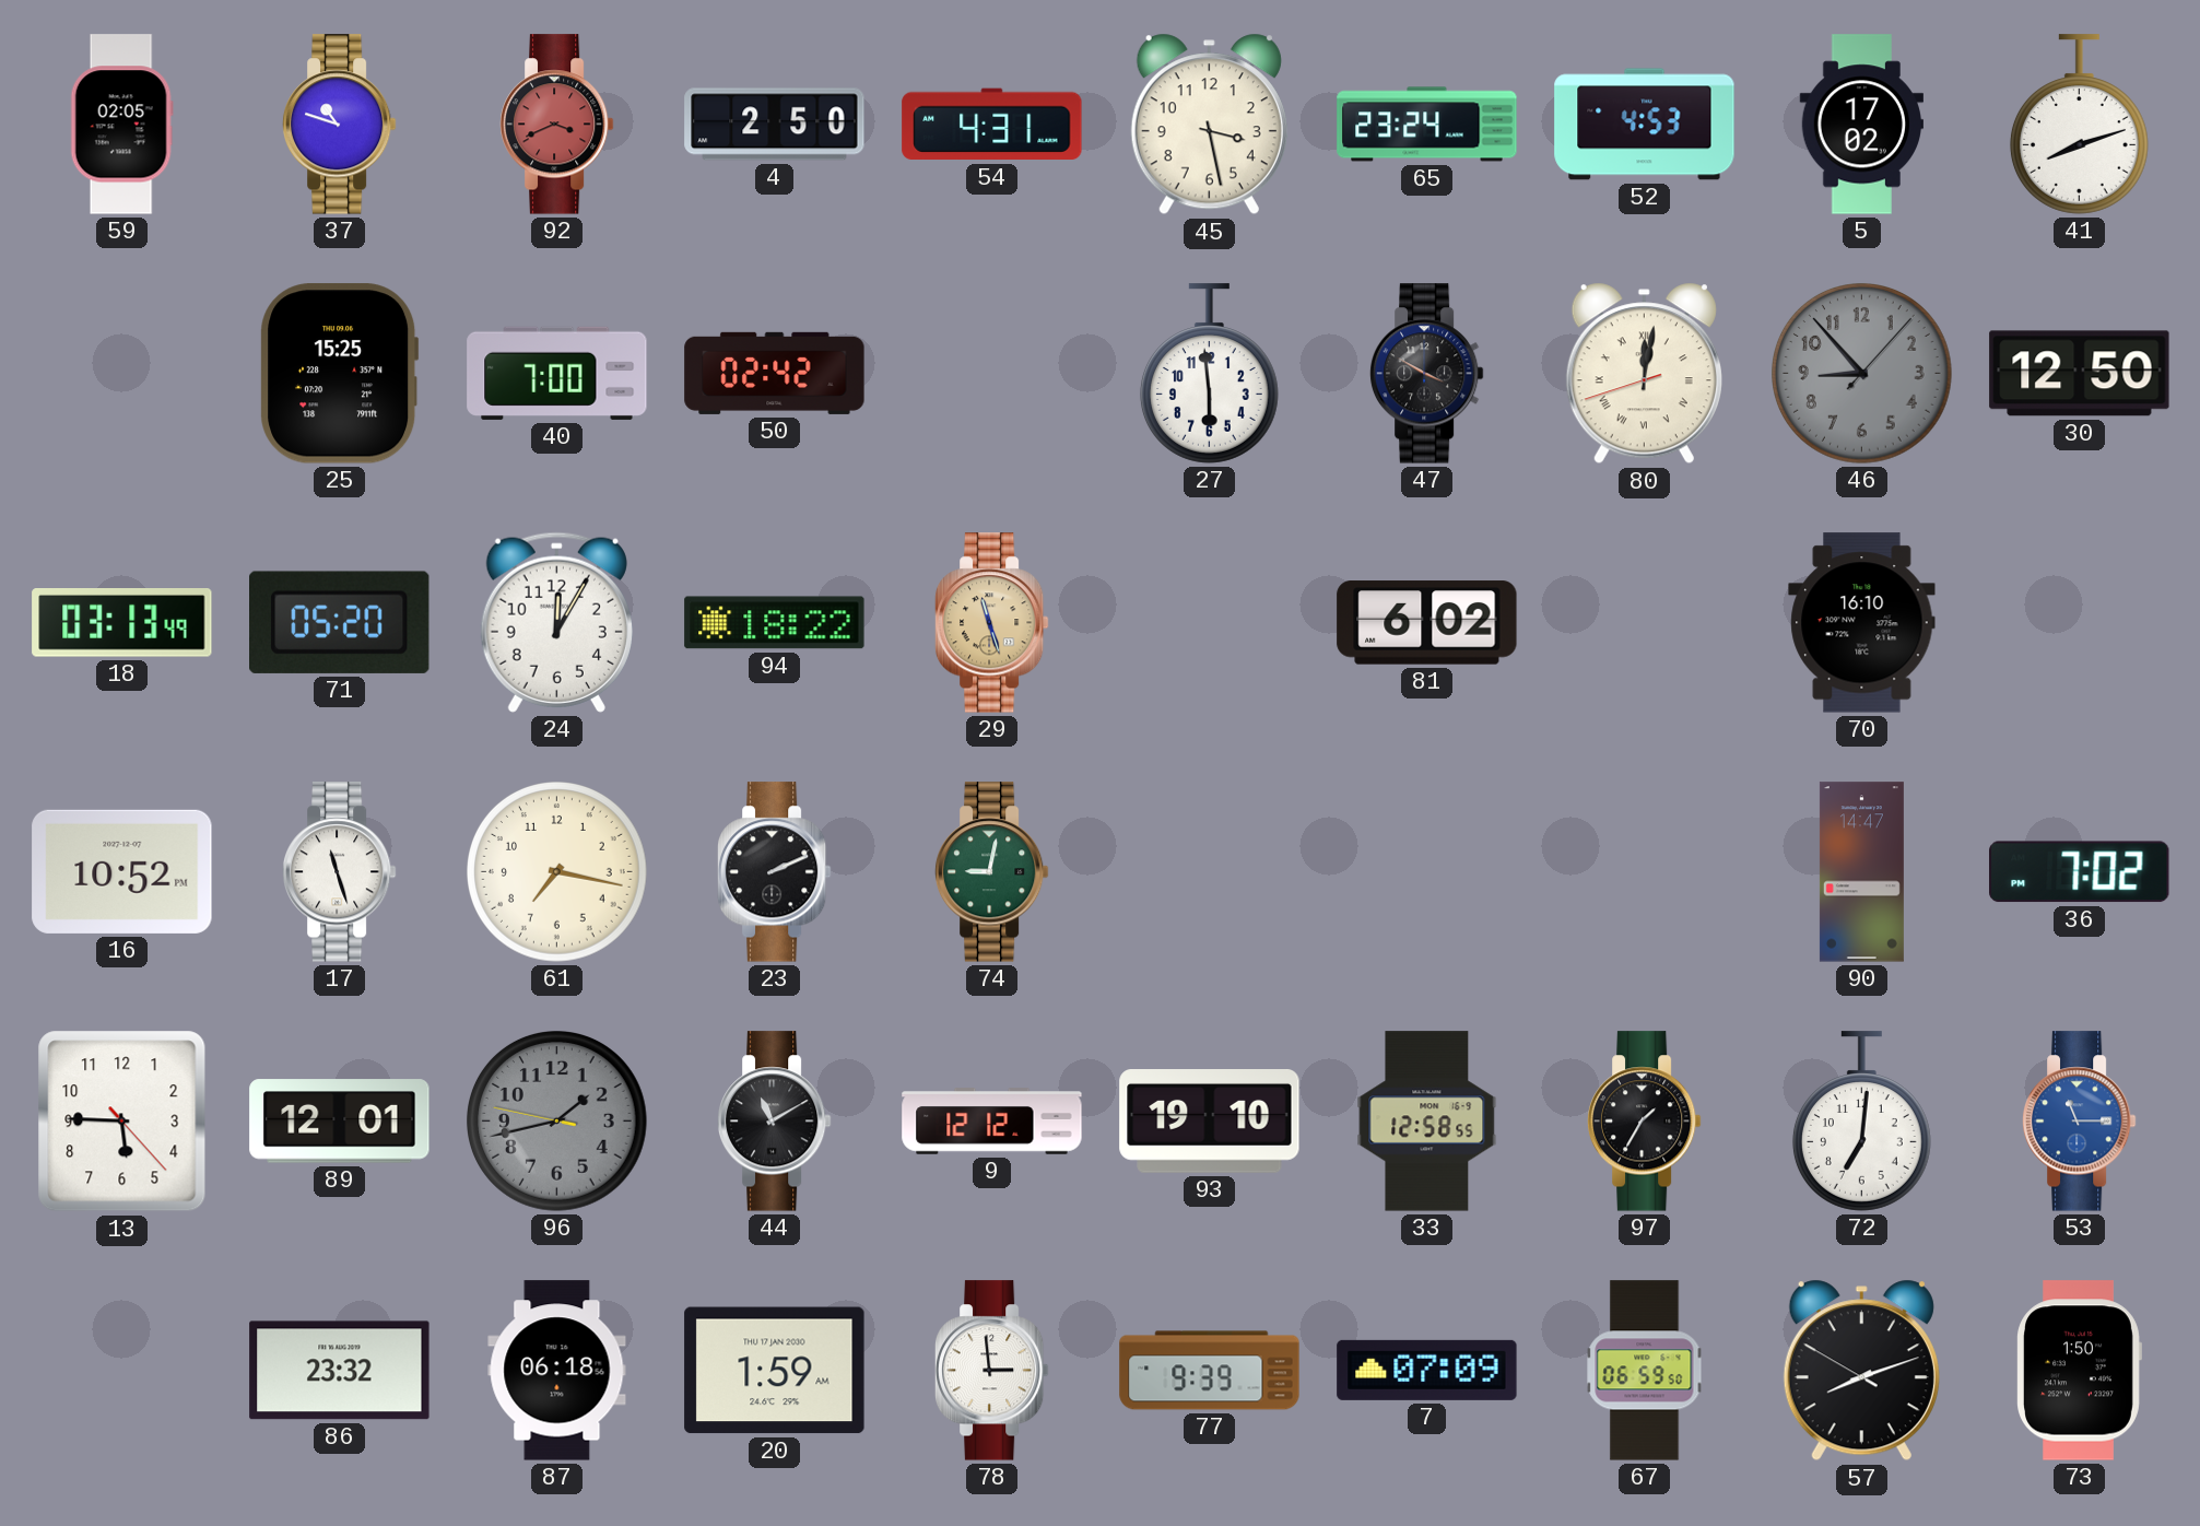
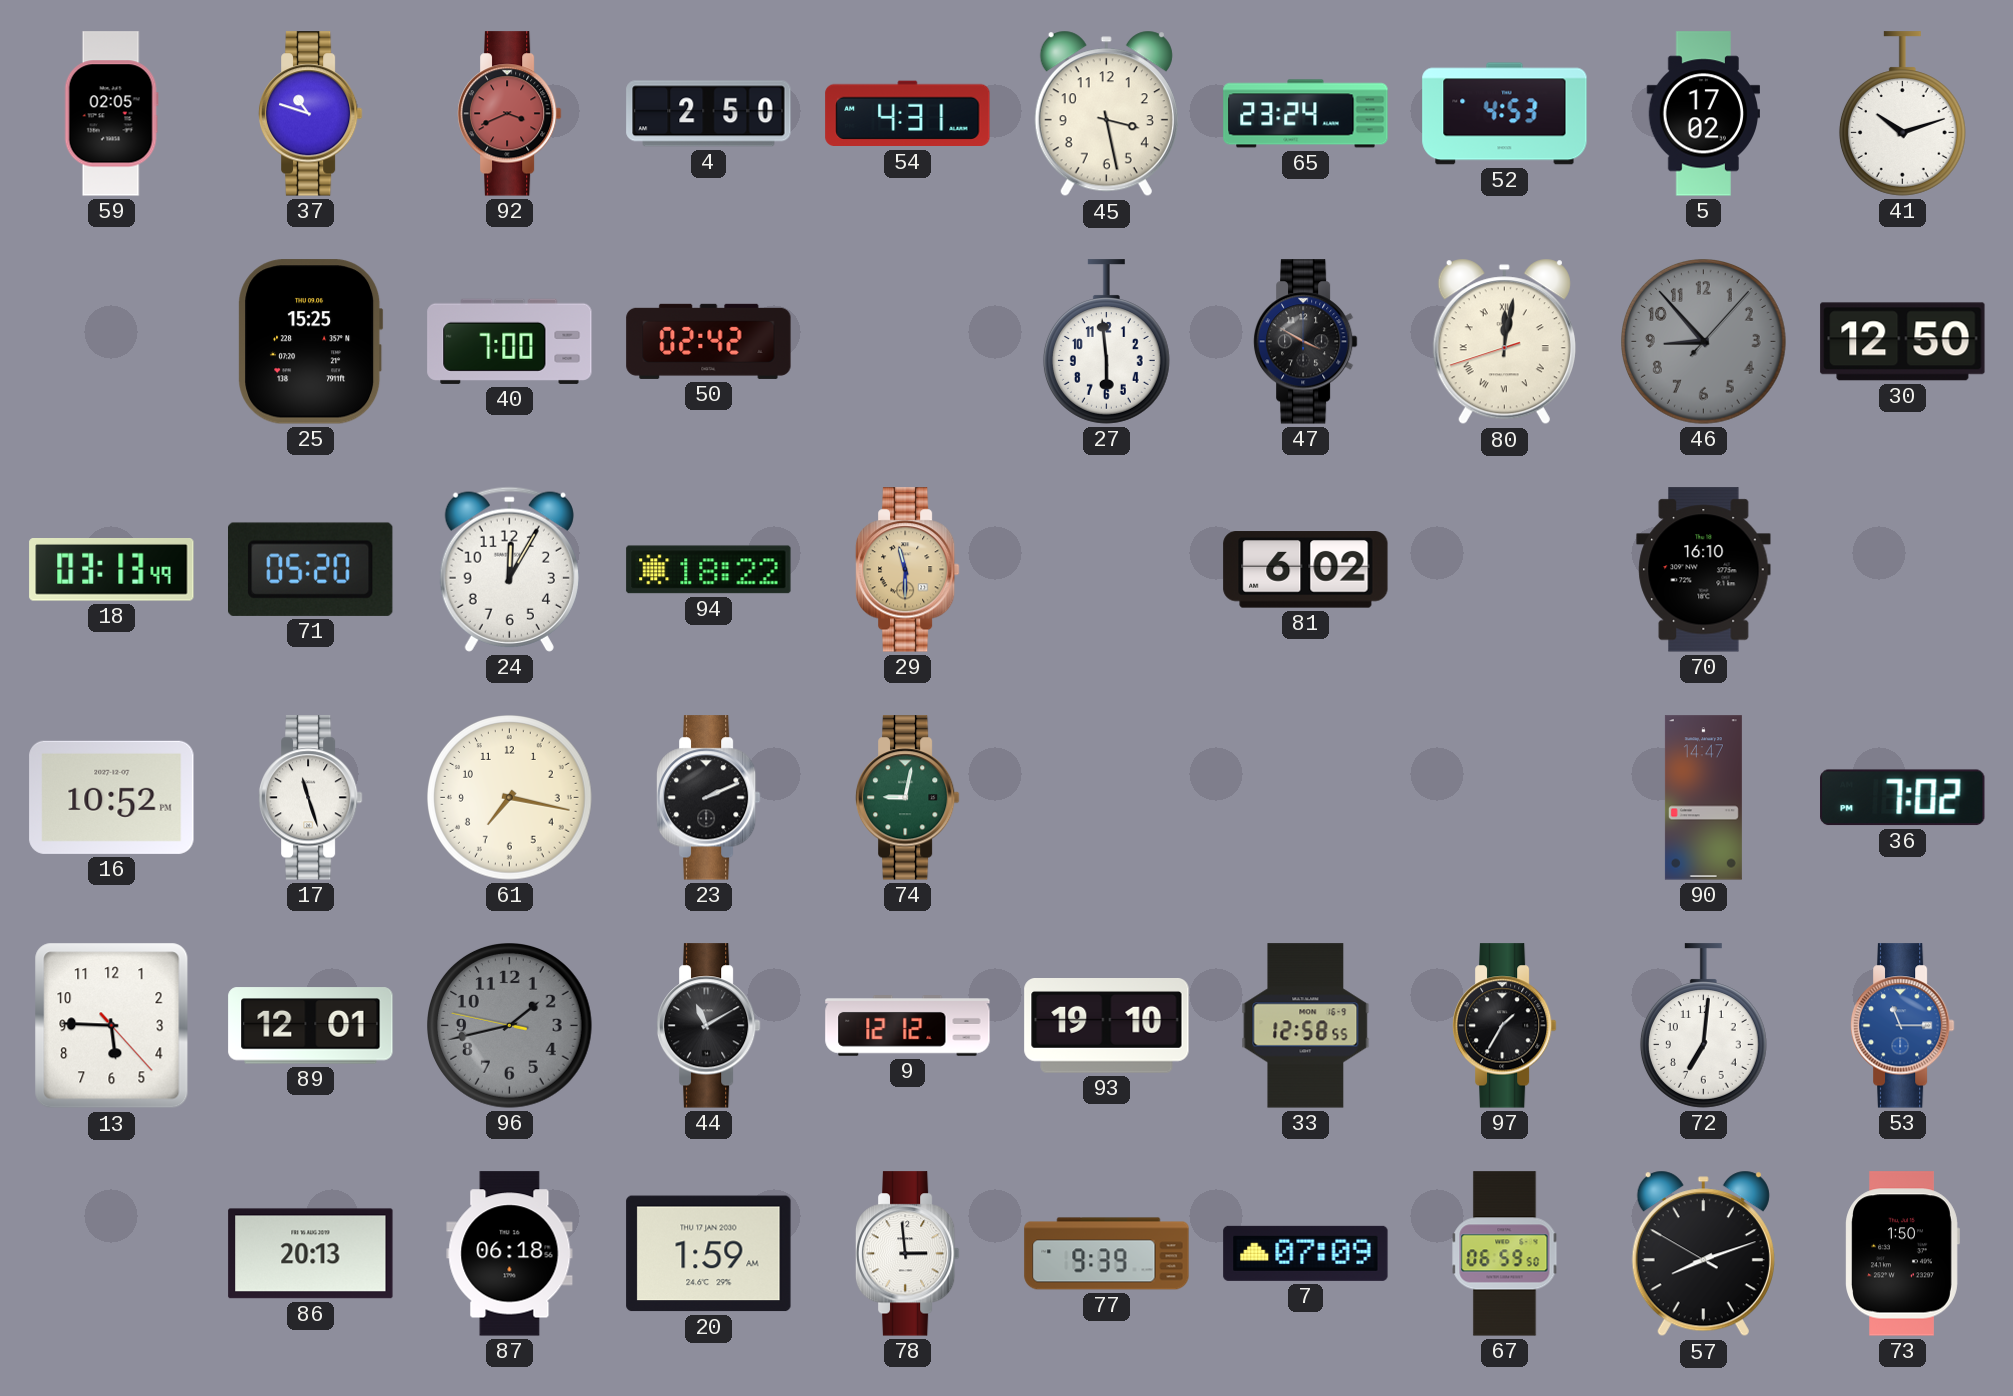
41: 8:12 -> 10:12 (1902, 114)
29: 11:27 -> 11:30 (907, 570)
86: 23:32 -> 20:13 (311, 1254)
